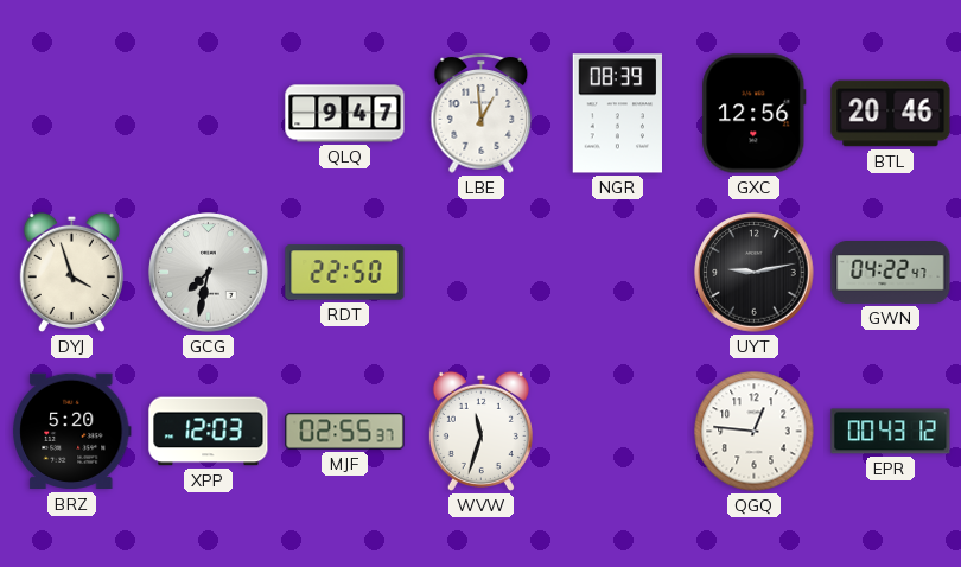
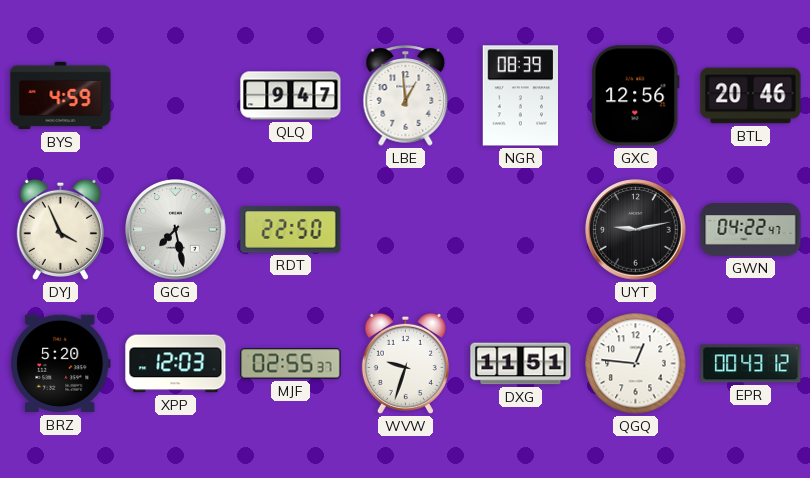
BYS: none -> 4:59 (61, 96)
DYJ: 3:57 -> 3:56 (60, 229)
GCG: 7:32 -> 7:28 (176, 230)
WVW: 11:33 -> 9:33 (405, 363)
DXG: none -> 11:51 (521, 364)
